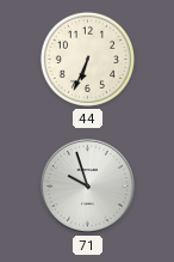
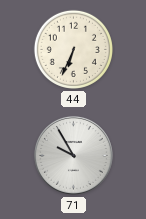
71: 9:57 -> 9:55 (73, 155)
